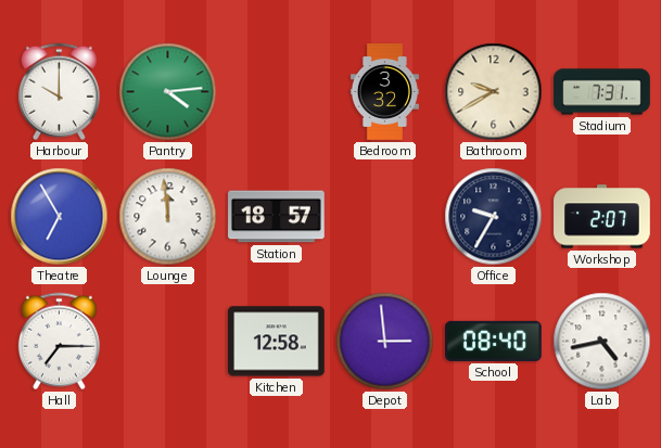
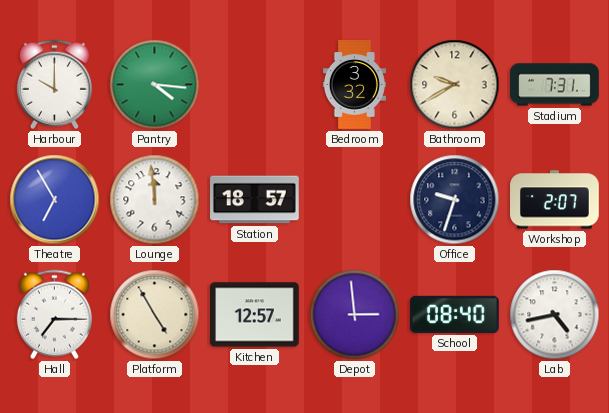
Pantry: 4:14 -> 4:16 (155, 85)
Office: 9:35 -> 9:33 (455, 200)
Platform: none -> 4:55 (155, 315)
Kitchen: 12:58 -> 12:57 (255, 315)
